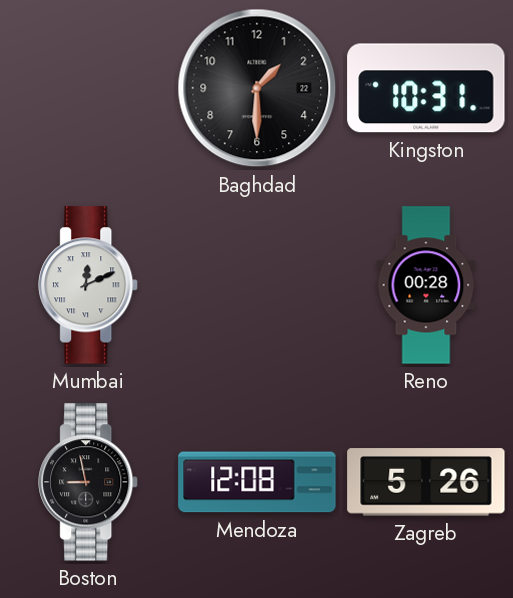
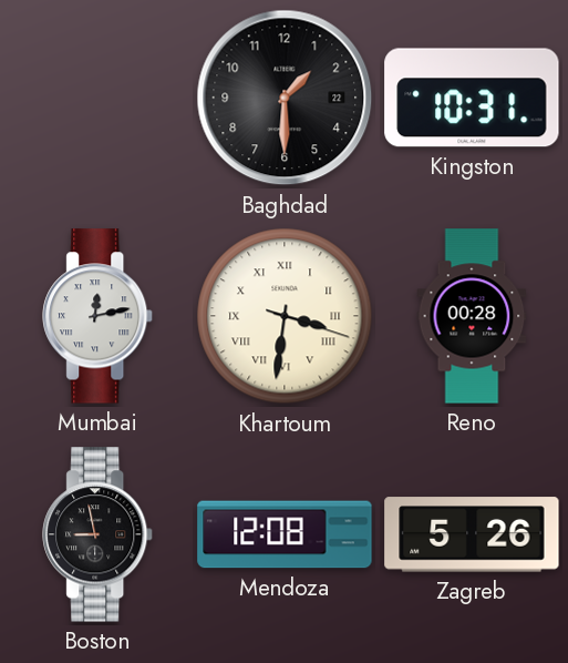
Mumbai: 12:11 -> 12:13 (99, 316)
Khartoum: none -> 3:31 (285, 316)
